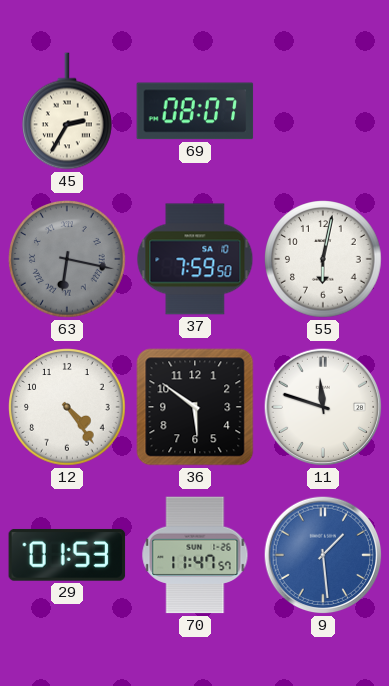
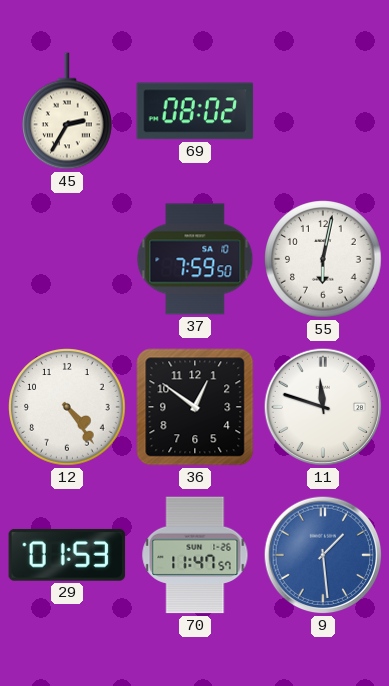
69: 08:07 -> 08:02 (195, 111)
63: 6:17 -> none (67, 259)
36: 5:51 -> 12:51 (195, 407)
